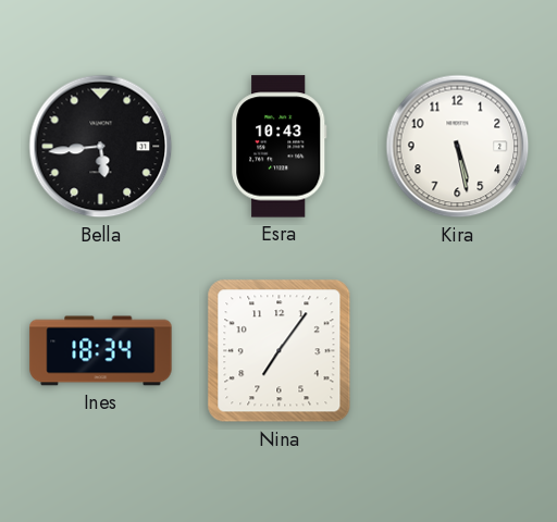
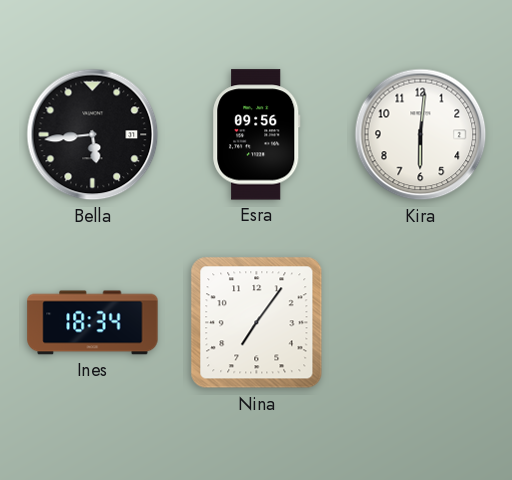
Esra: 10:43 -> 09:56 (257, 135)
Kira: 5:28 -> 6:01 (421, 135)
